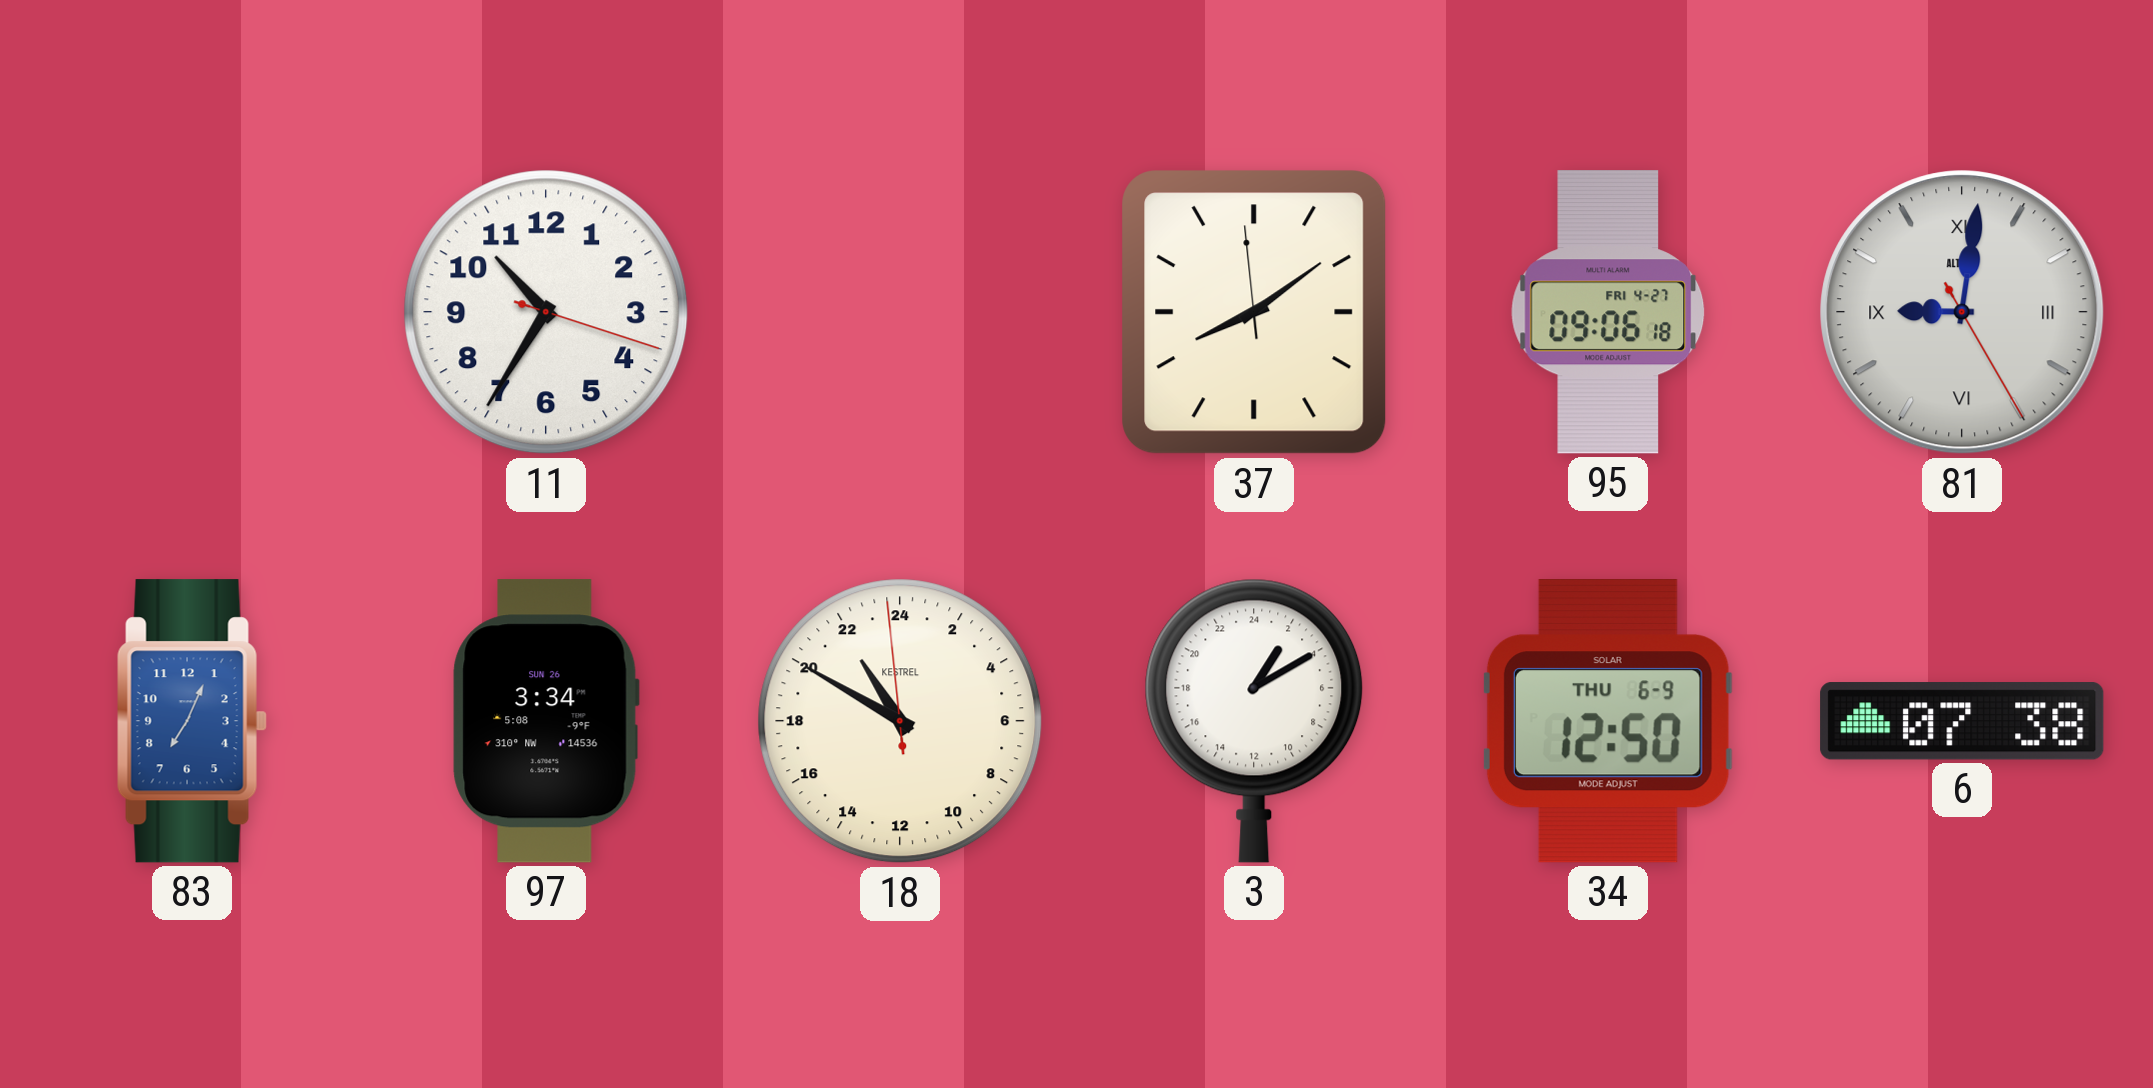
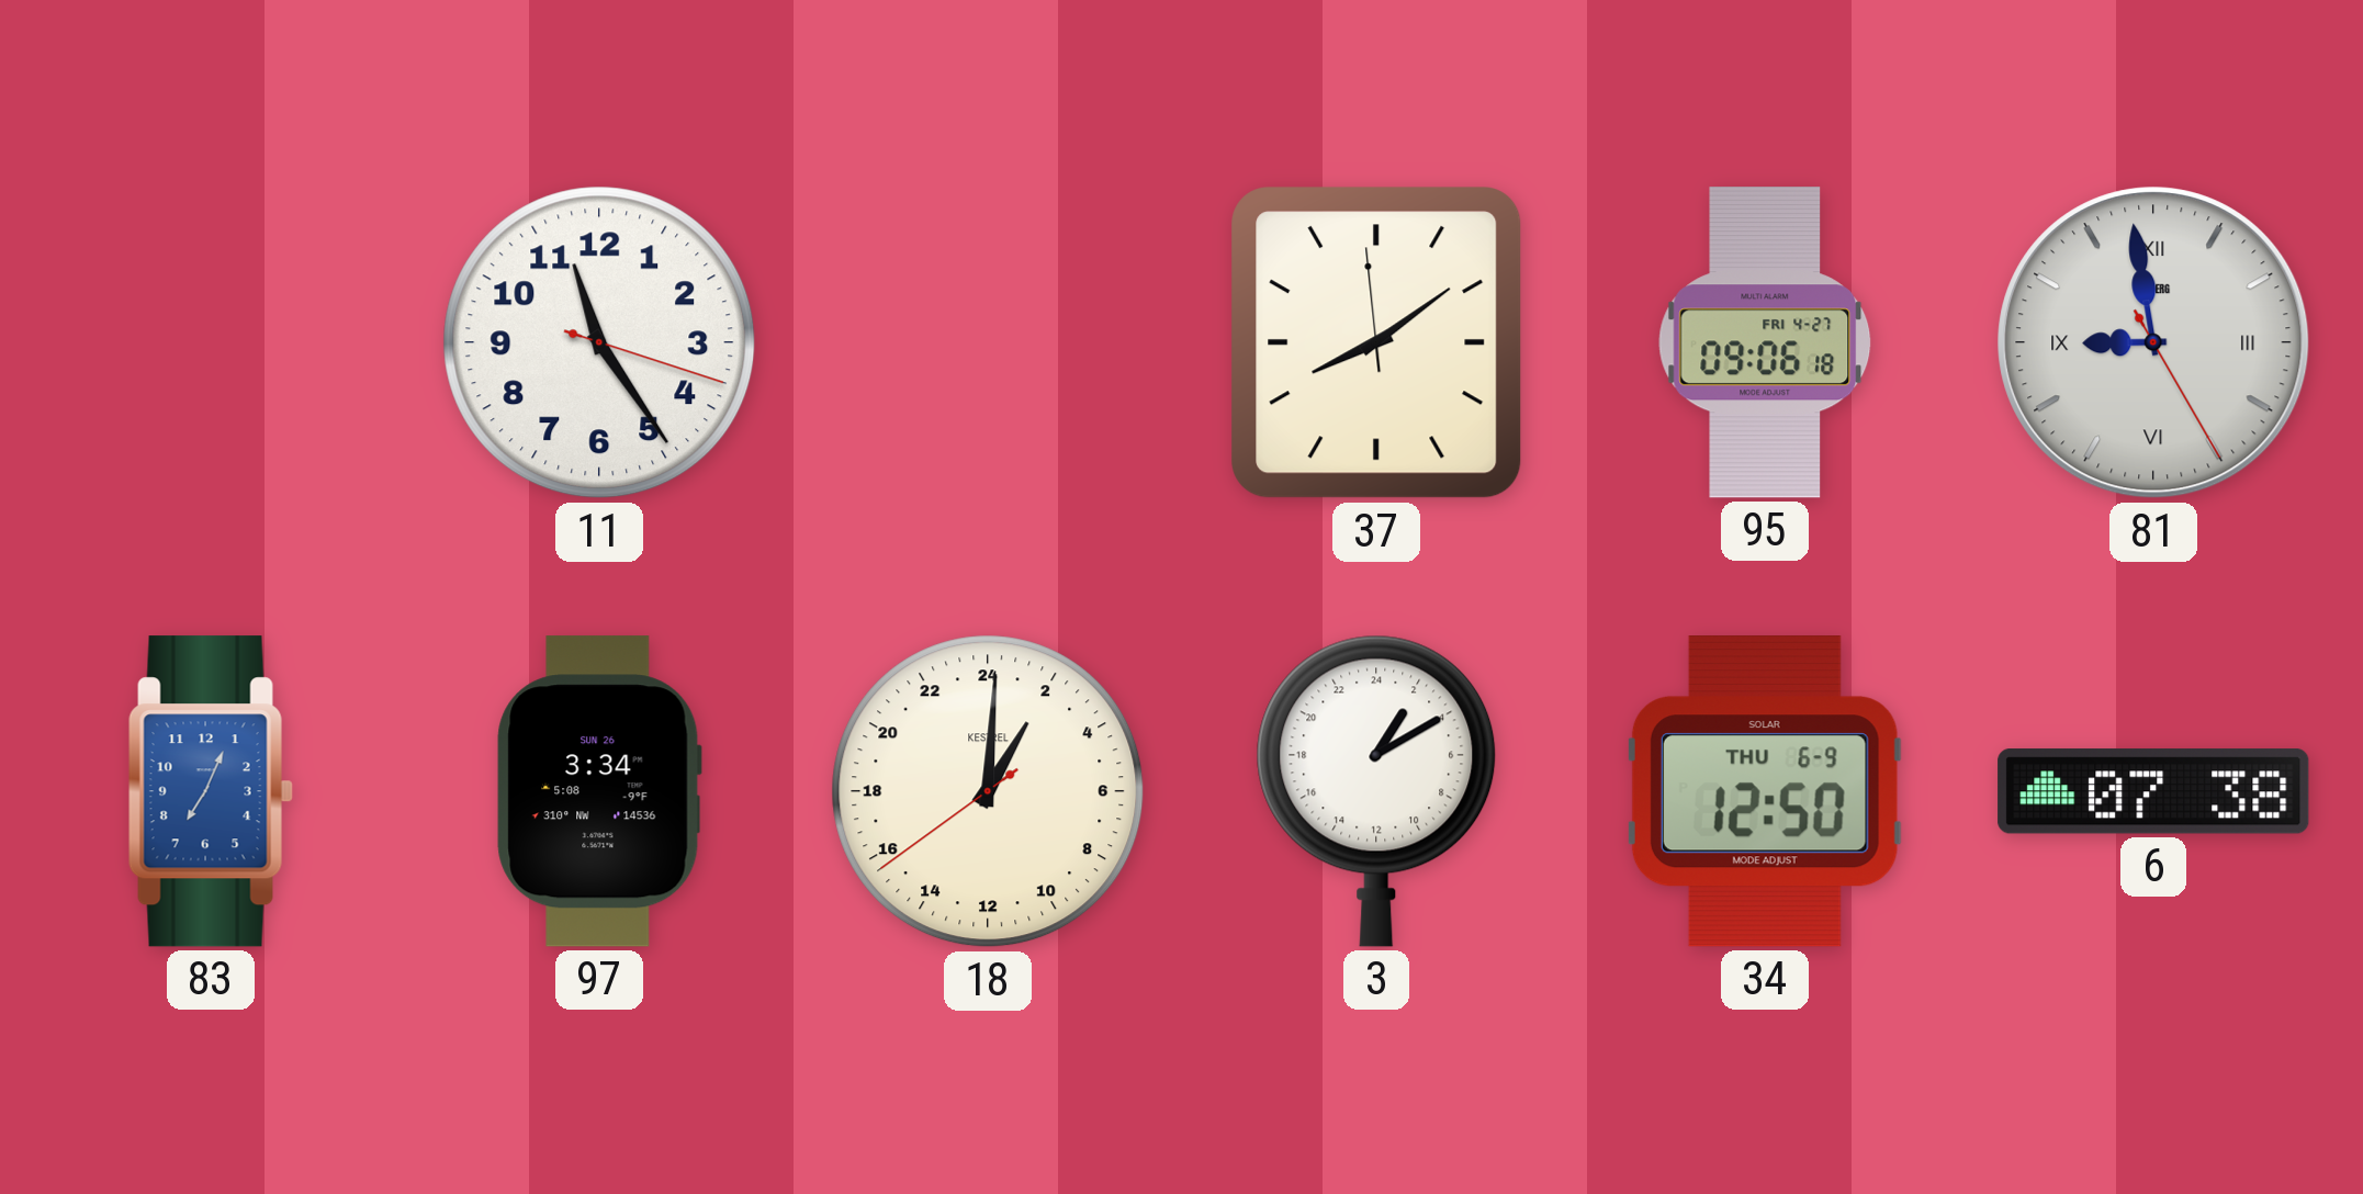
11: 10:35 -> 11:24 (599, 342)
81: 9:01 -> 8:58 (2153, 342)
18: 21:49 -> 2:00 (988, 791)
